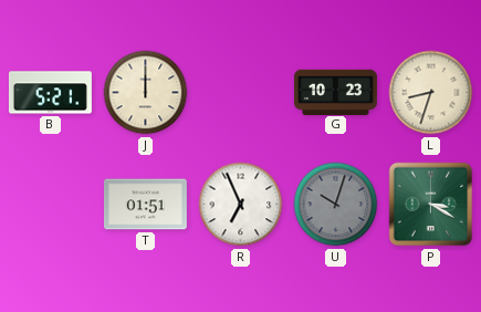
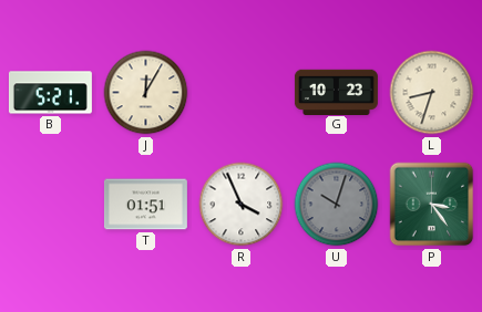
J: 12:00 -> 12:05 (146, 93)
R: 6:56 -> 3:56 (242, 205)
P: 3:20 -> 3:24 (432, 205)
